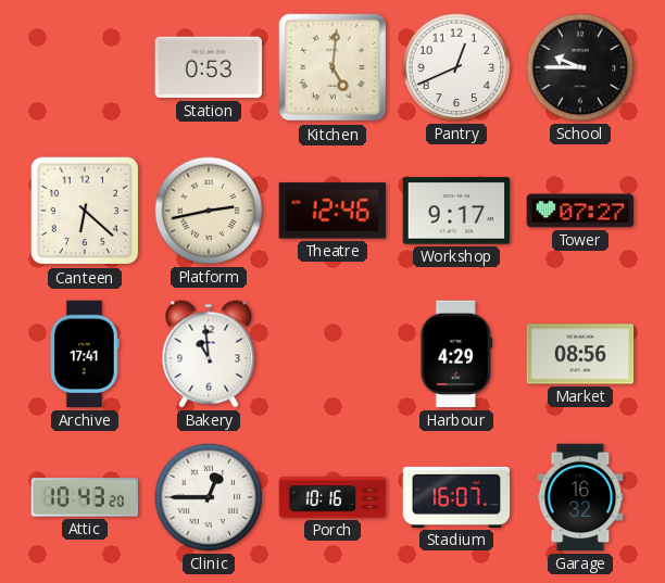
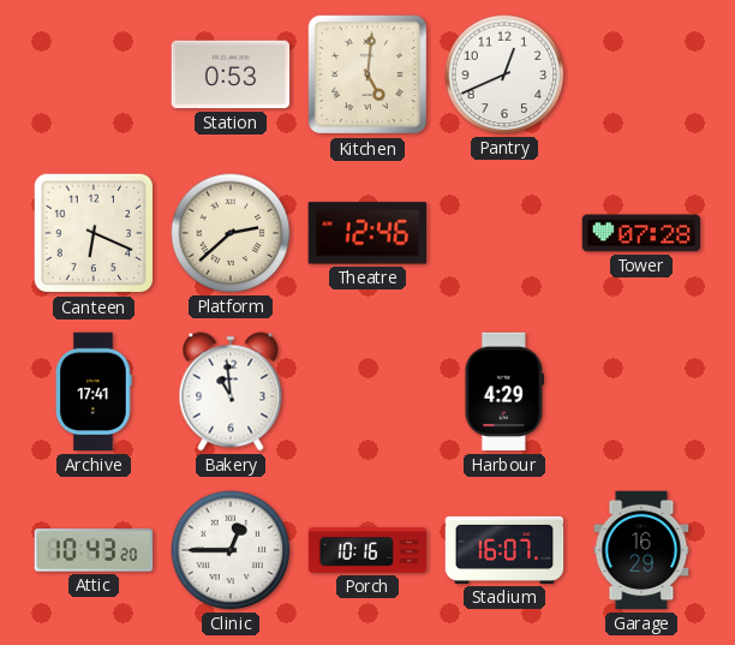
School: 9:45 -> none (580, 67)
Canteen: 6:22 -> 6:19 (94, 233)
Platform: 2:43 -> 2:38 (231, 233)
Workshop: 9:17 -> none (456, 211)
Tower: 07:27 -> 07:28 (641, 233)
Market: 08:56 -> none (580, 354)
Garage: 16:32 -> 16:29 (641, 550)
